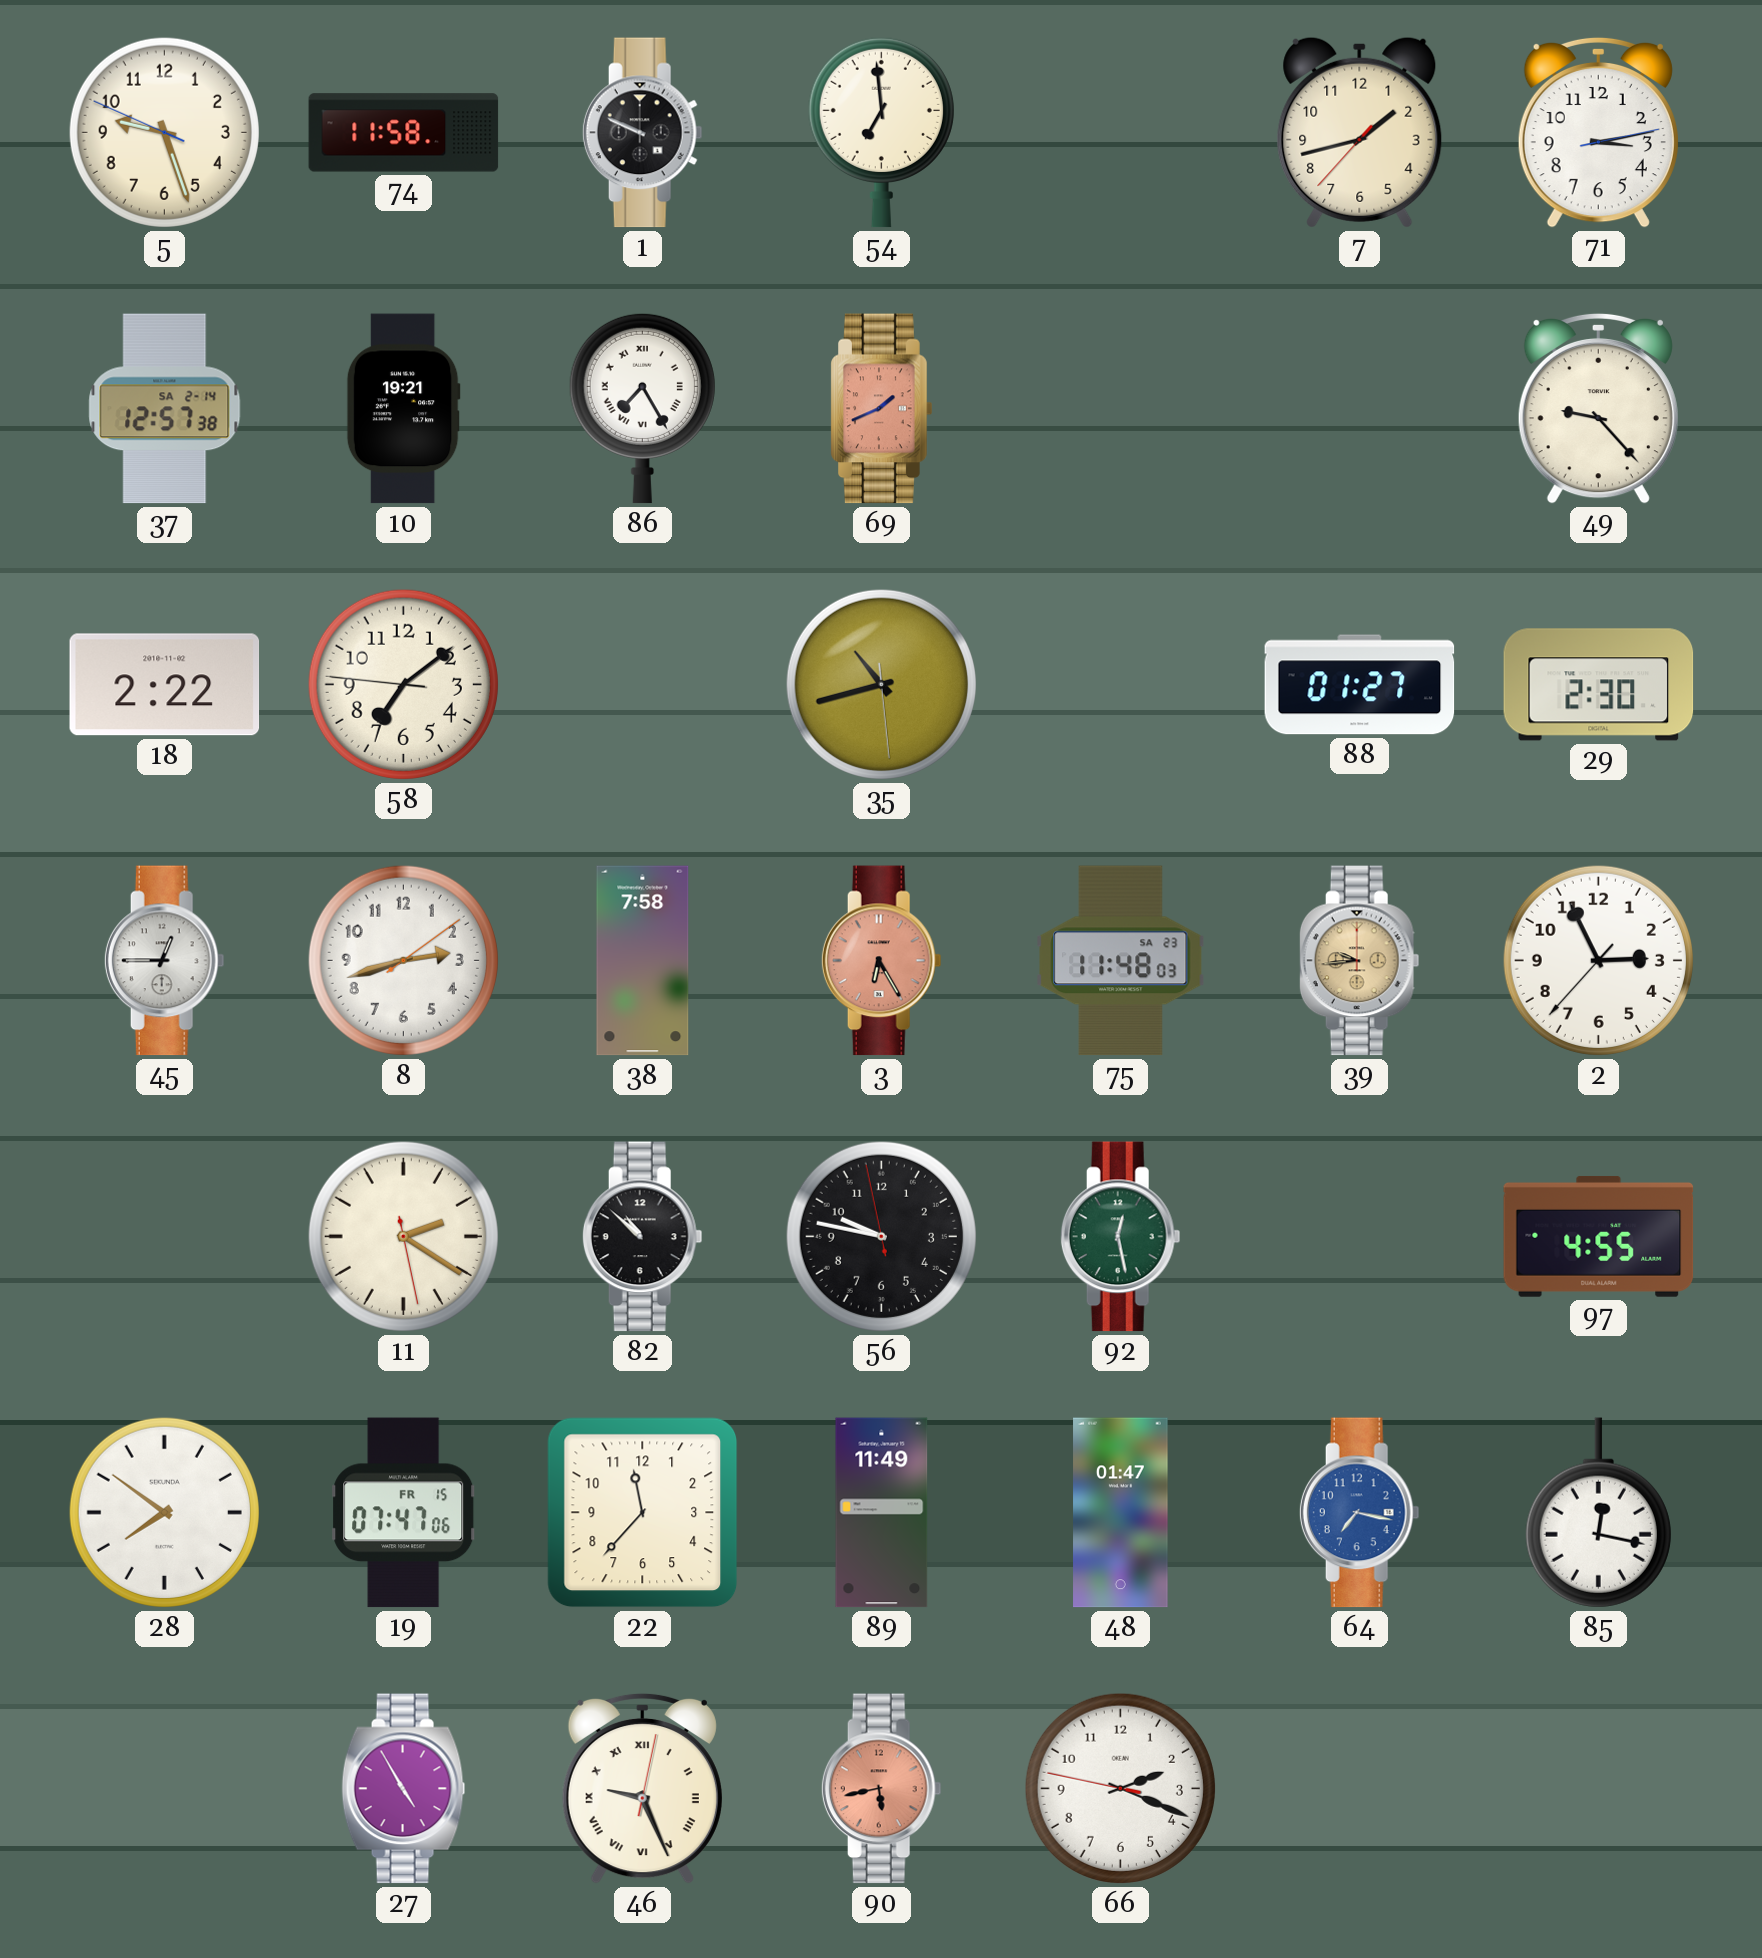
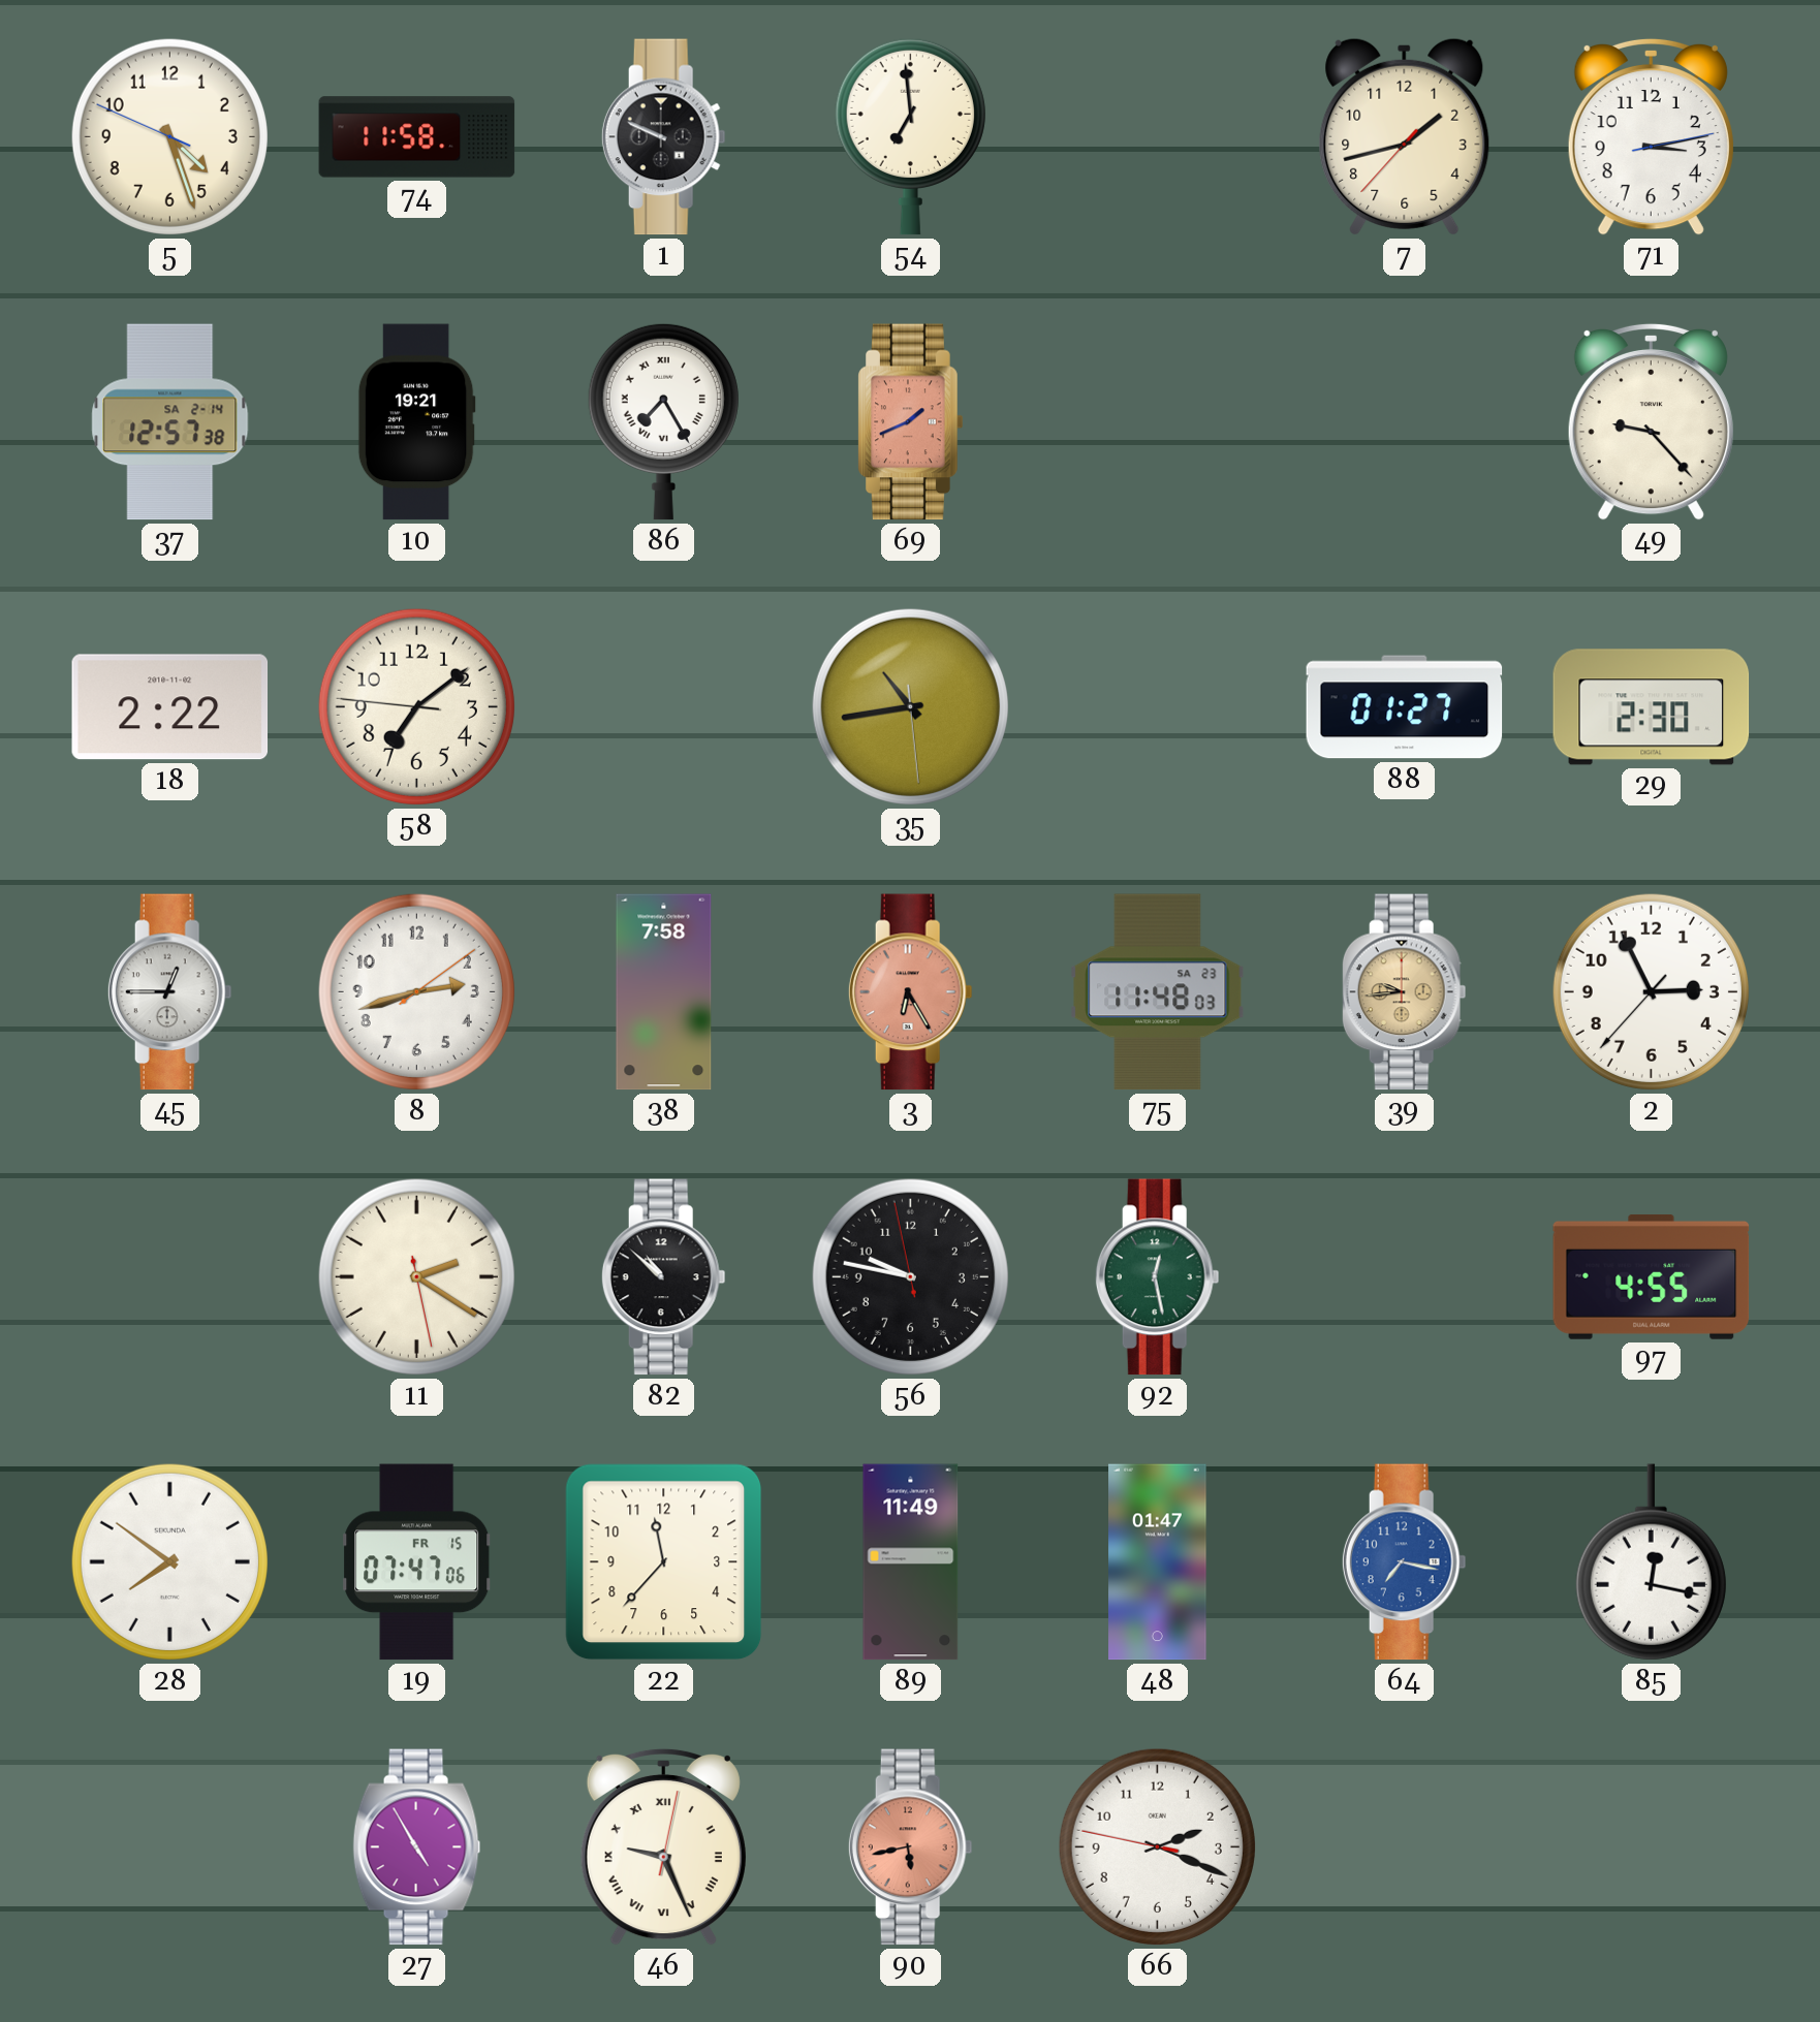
5: 9:26 -> 4:26 (169, 136)
35: 10:42 -> 10:43 (910, 706)
